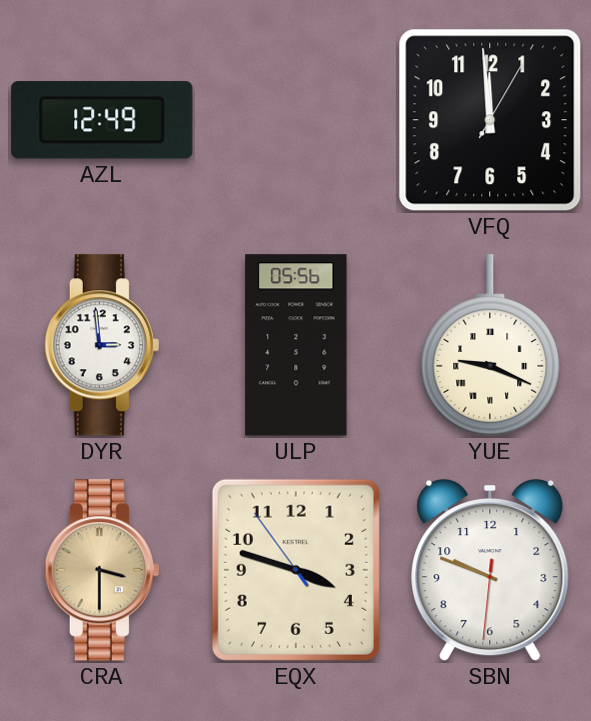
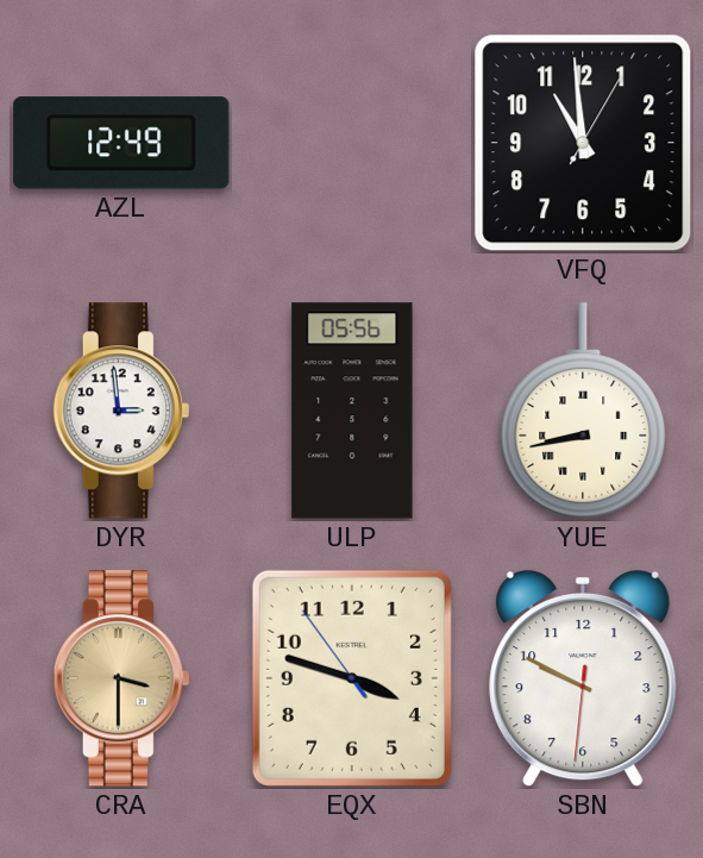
VFQ: 11:59 -> 10:59 (583, 143)
YUE: 9:19 -> 8:43 (583, 411)
SBN: 9:48 -> 9:49 (583, 678)
